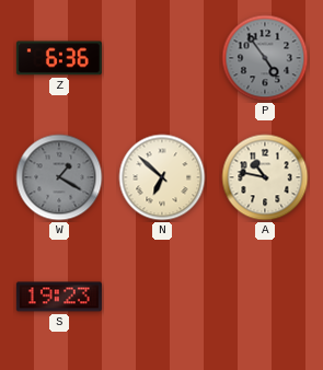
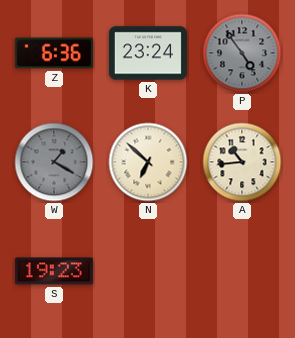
K: none -> 23:24 (148, 53)
A: 10:47 -> 10:44 (242, 162)
